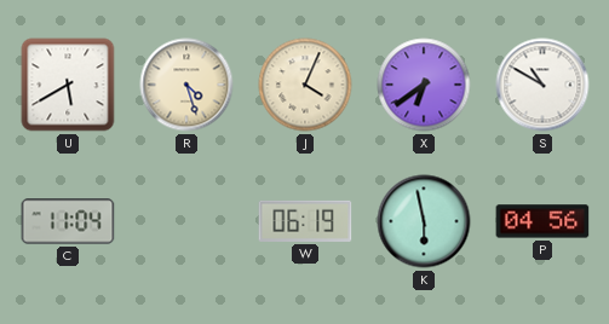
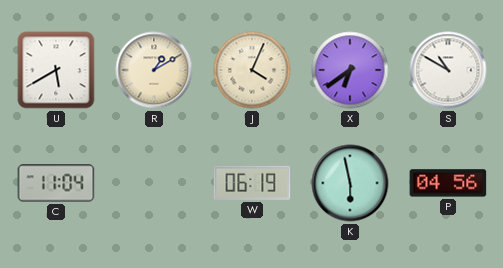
R: 4:27 -> 1:10 (154, 70)
